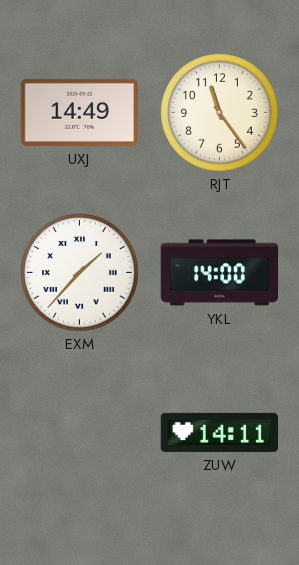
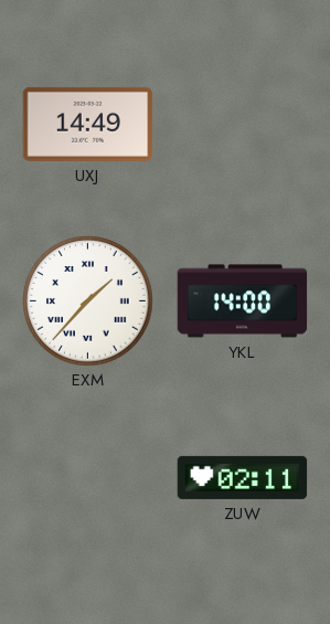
RJT: 11:24 -> none (220, 113)
ZUW: 14:11 -> 02:11 (243, 477)
